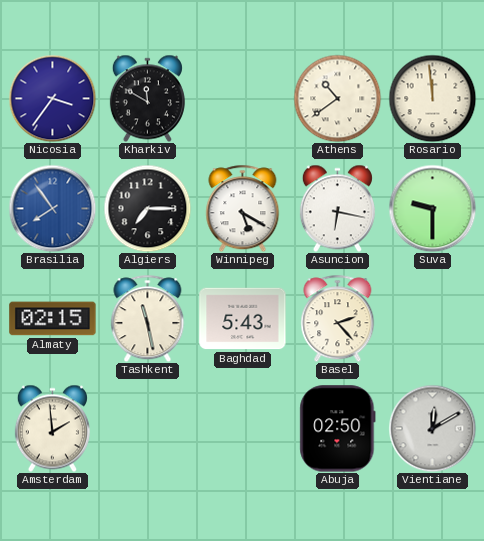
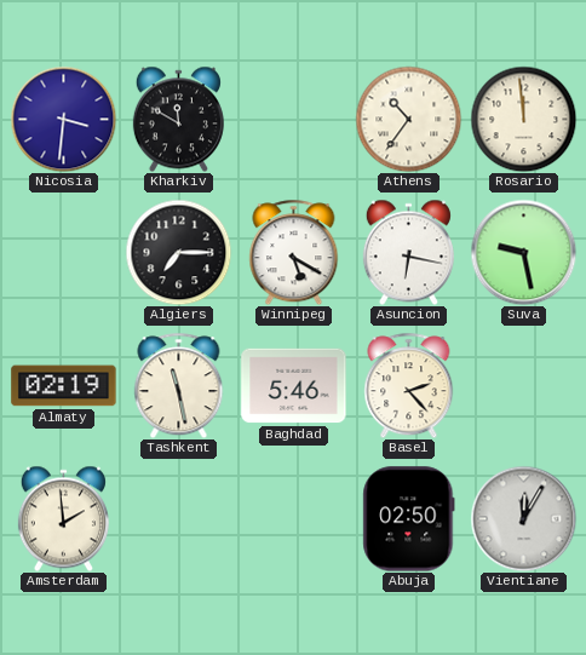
Nicosia: 3:36 -> 3:31 (63, 119)
Athens: 10:39 -> 10:36 (408, 119)
Brasilia: 7:54 -> none (52, 208)
Suva: 9:30 -> 9:28 (523, 252)
Almaty: 02:15 -> 02:19 (64, 386)
Baghdad: 5:43 -> 5:46 (294, 386)
Vientiane: 12:10 -> 12:05 (523, 518)
